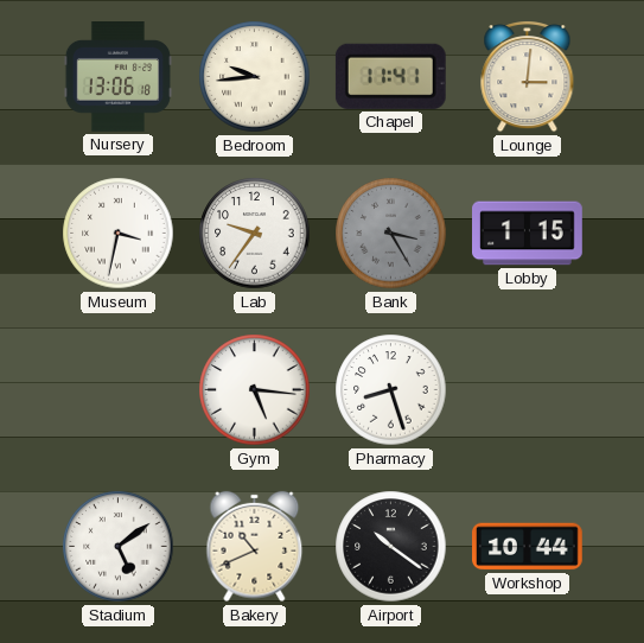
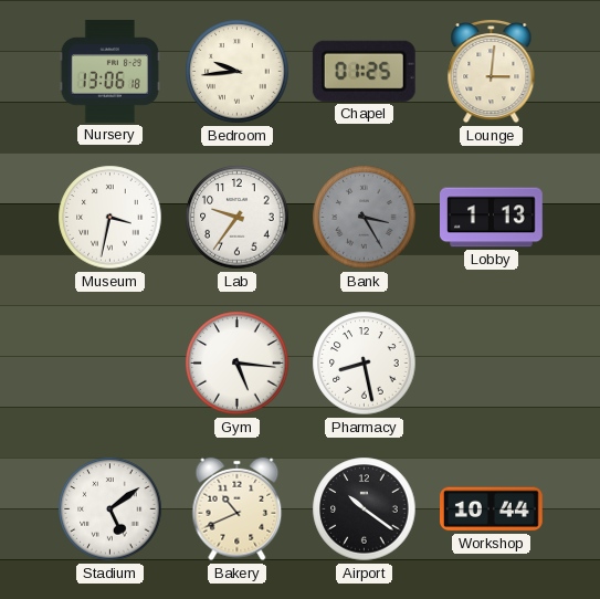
Chapel: 11:41 -> 01:25 (364, 71)
Lobby: 1:15 -> 1:13 (492, 218)
Pharmacy: 8:27 -> 8:28 (365, 364)
